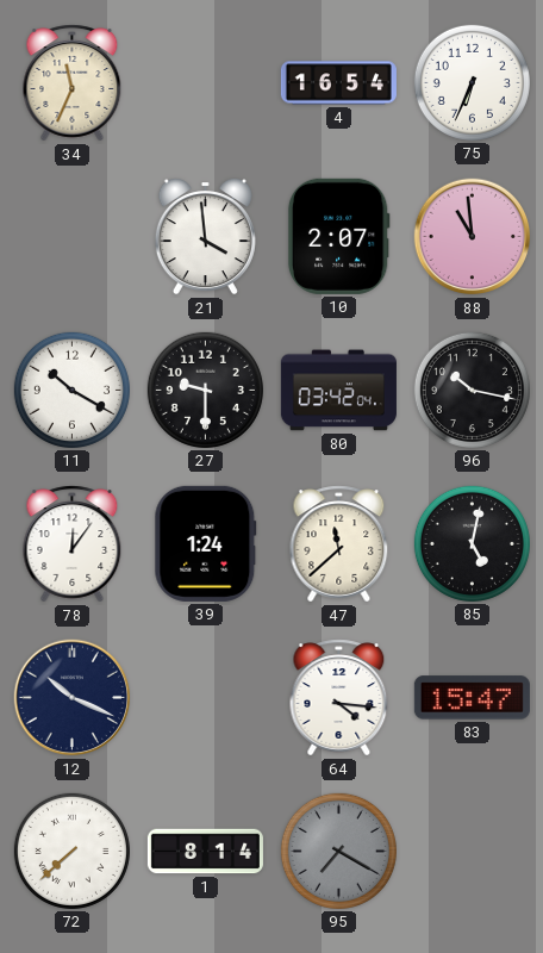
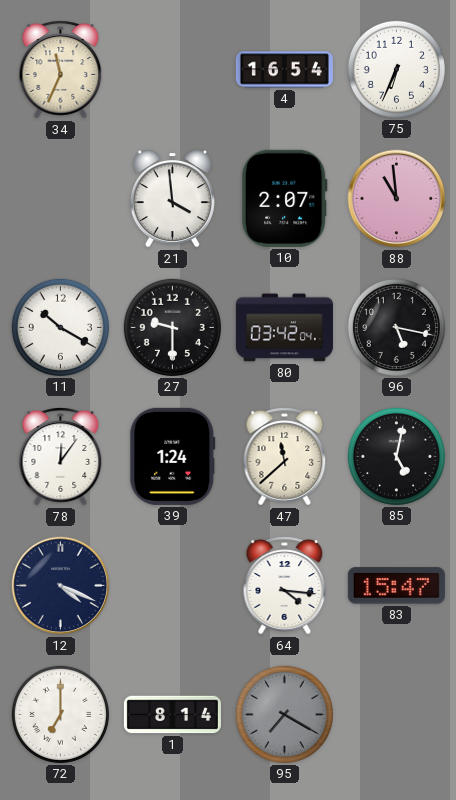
96: 10:17 -> 5:17 (396, 327)
12: 10:19 -> 4:19 (61, 586)
72: 7:38 -> 7:00 (60, 714)
